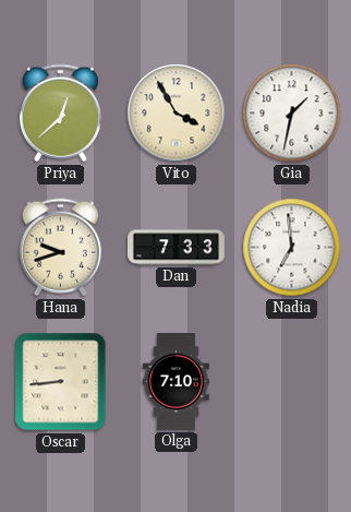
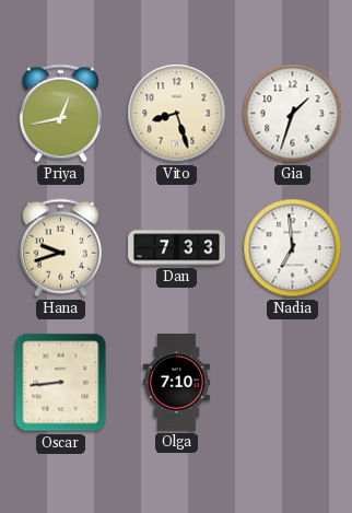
Priya: 12:38 -> 12:43 (60, 114)
Vito: 3:55 -> 8:27 (177, 114)
Gia: 1:32 -> 1:33 (293, 114)
